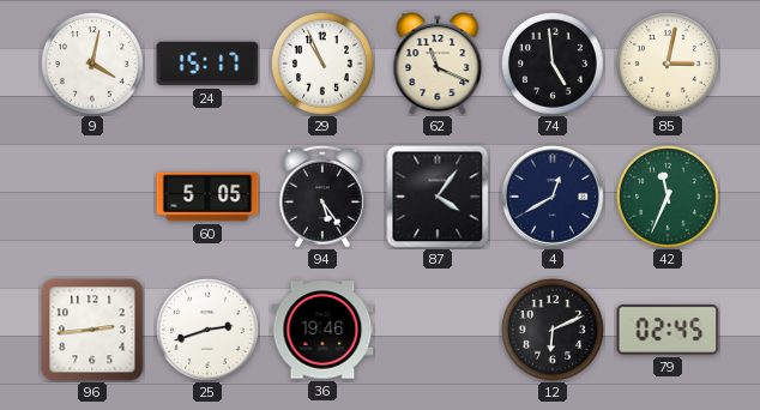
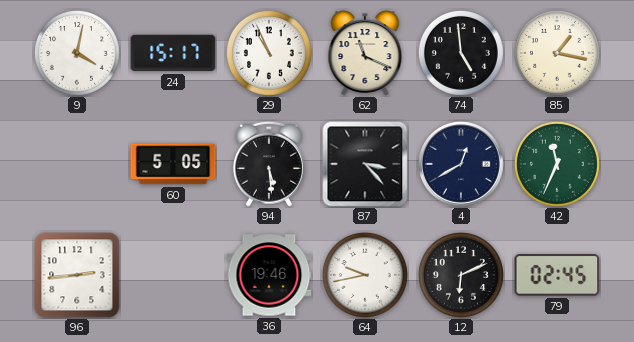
85: 3:02 -> 1:17 (557, 53)
94: 5:24 -> 5:29 (269, 164)
87: 4:06 -> 3:23 (365, 164)
25: 2:42 -> none (207, 330)
64: none -> 9:43 (365, 275)
